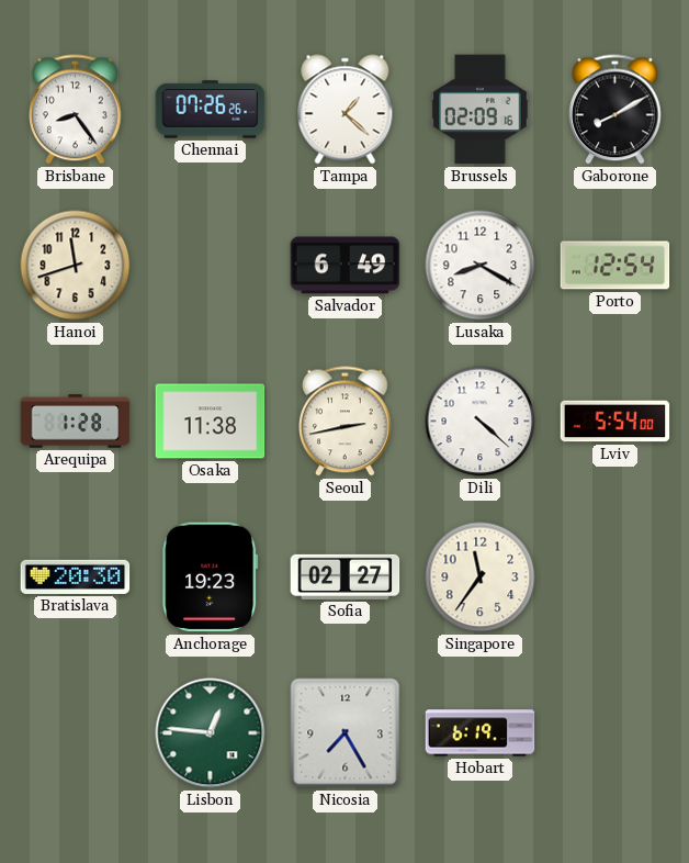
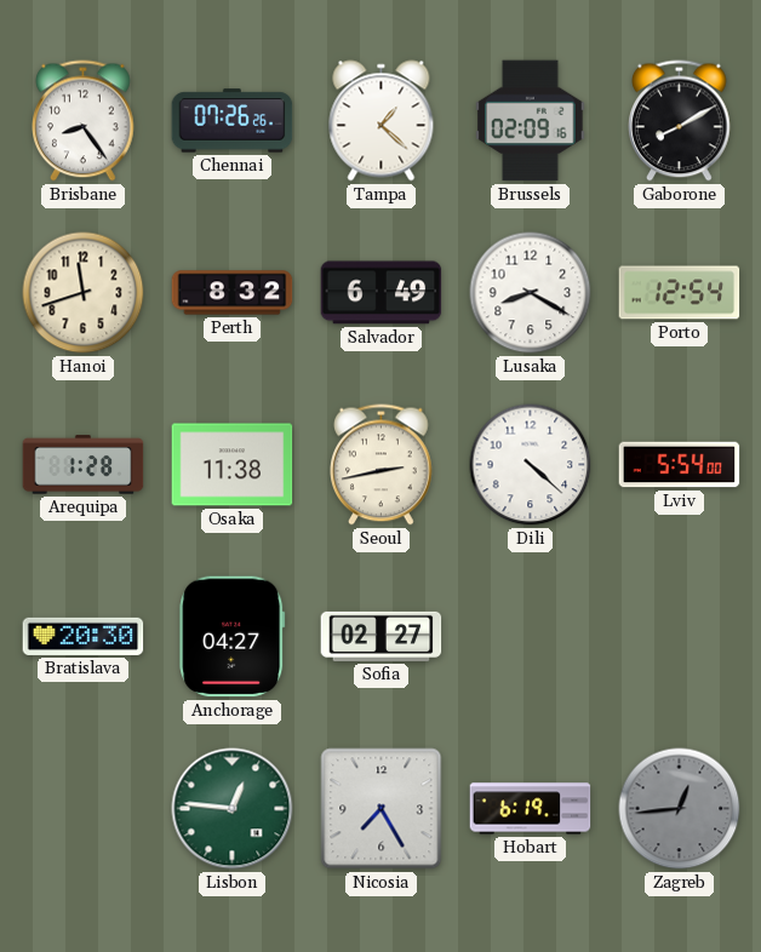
Perth: none -> 8:32 (233, 293)
Anchorage: 19:23 -> 04:27 (233, 637)
Singapore: 11:36 -> none (481, 578)
Zagreb: none -> 12:44 (680, 809)
